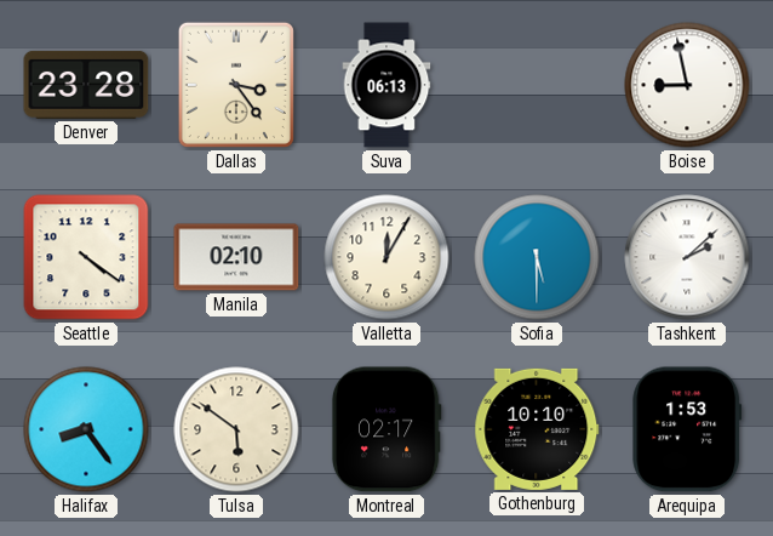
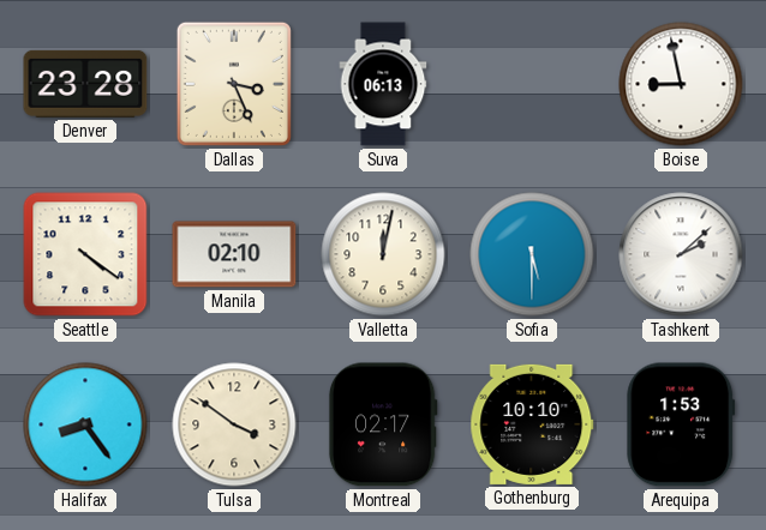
Dallas: 3:24 -> 3:26 (234, 84)
Valletta: 12:05 -> 12:02 (383, 254)
Tulsa: 5:51 -> 3:51 (234, 424)
